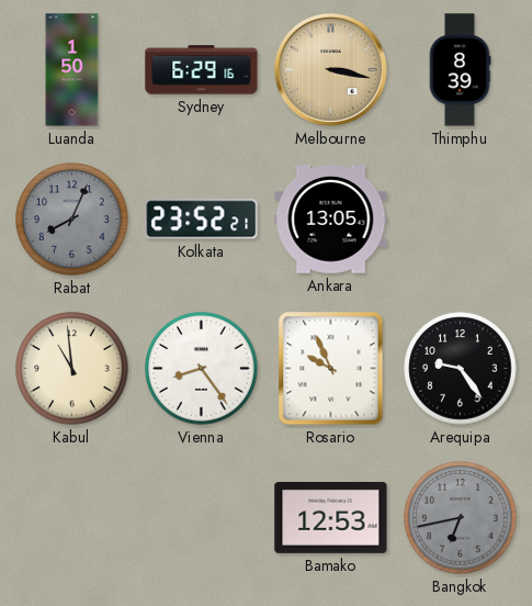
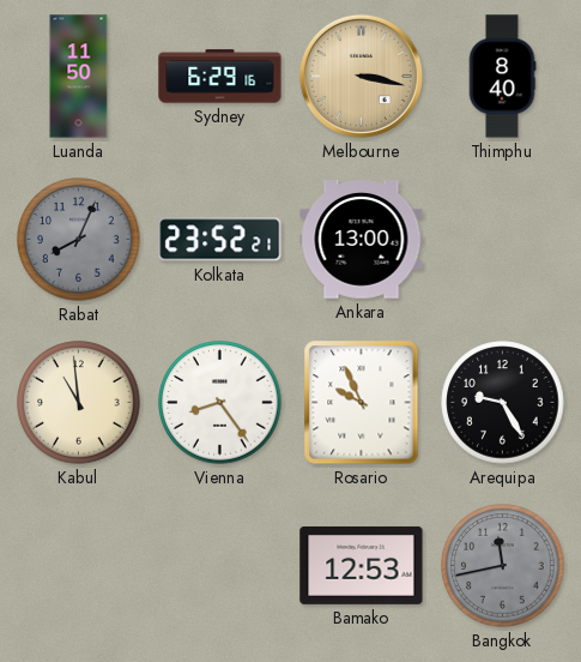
Luanda: 1:50 -> 11:50 (79, 77)
Thimphu: 8:39 -> 8:40 (502, 77)
Ankara: 13:05 -> 13:00 (362, 240)
Arequipa: 9:24 -> 9:25 (503, 403)
Bangkok: 6:43 -> 11:43 (503, 566)
